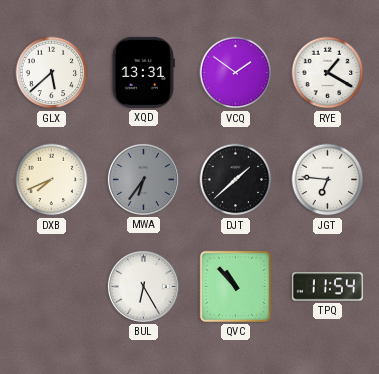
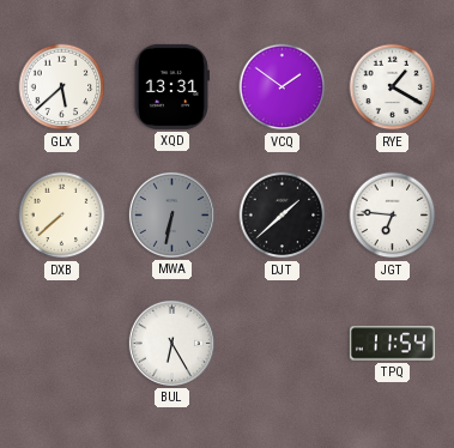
DXB: 7:41 -> 7:38 (62, 216)
MWA: 6:36 -> 6:32 (171, 214)
QVC: 10:53 -> none (235, 286)
